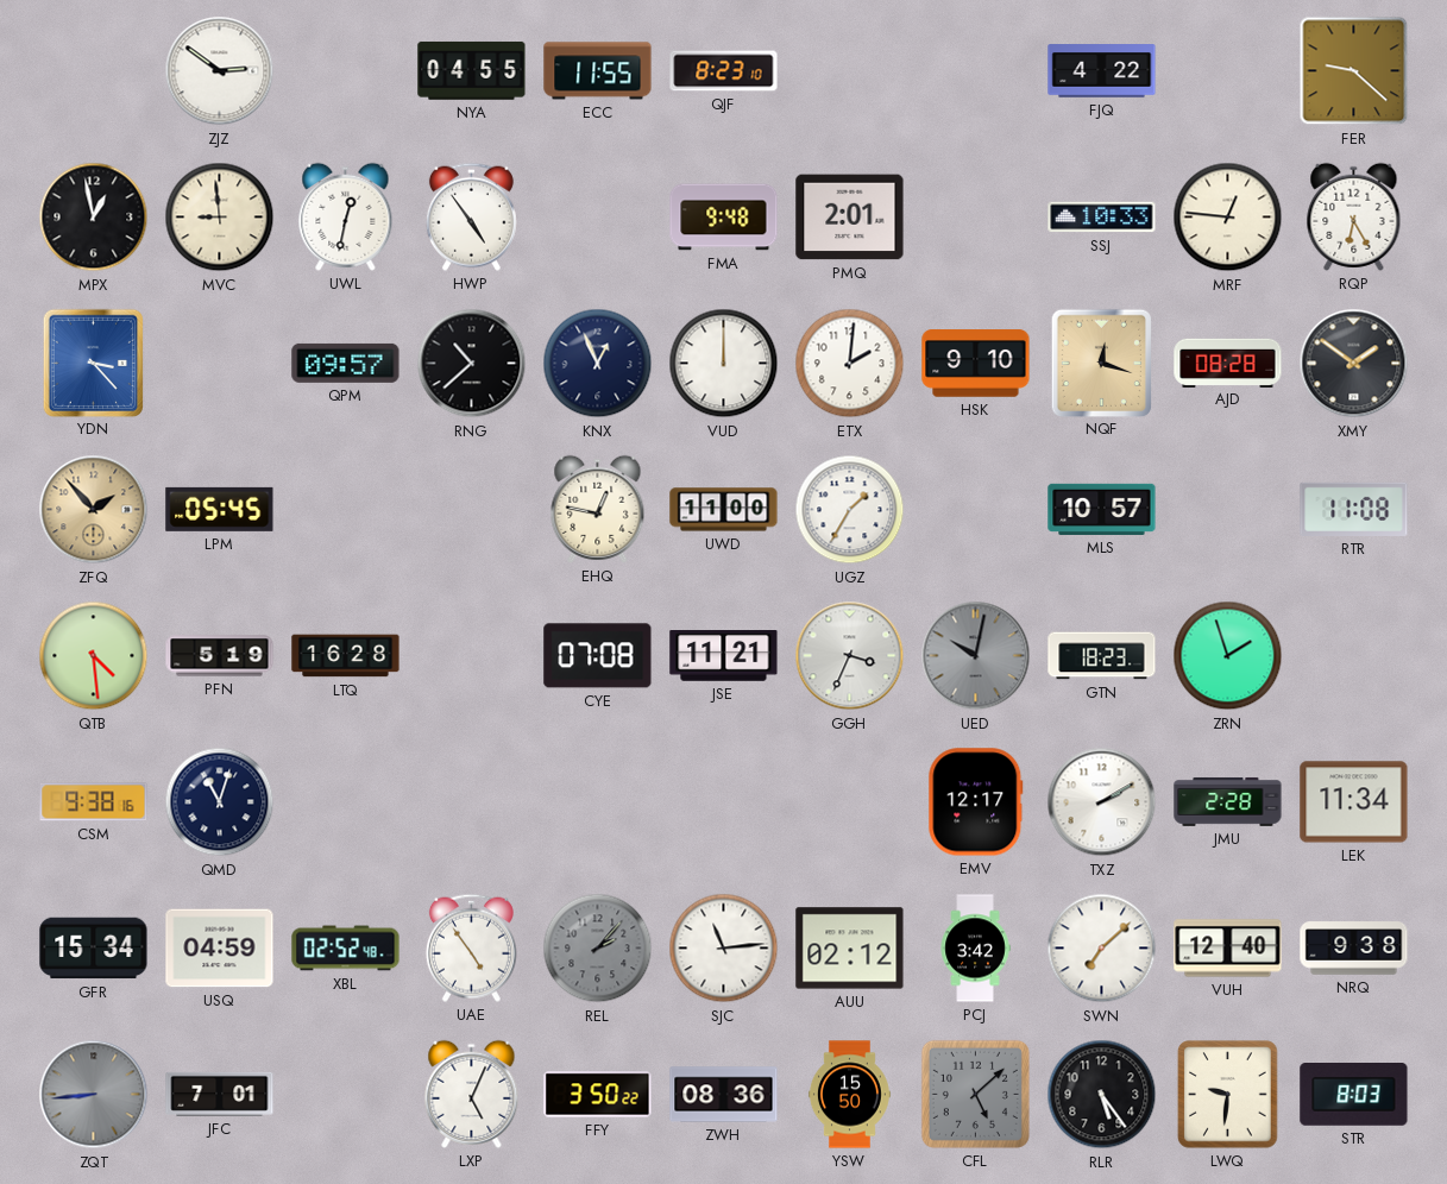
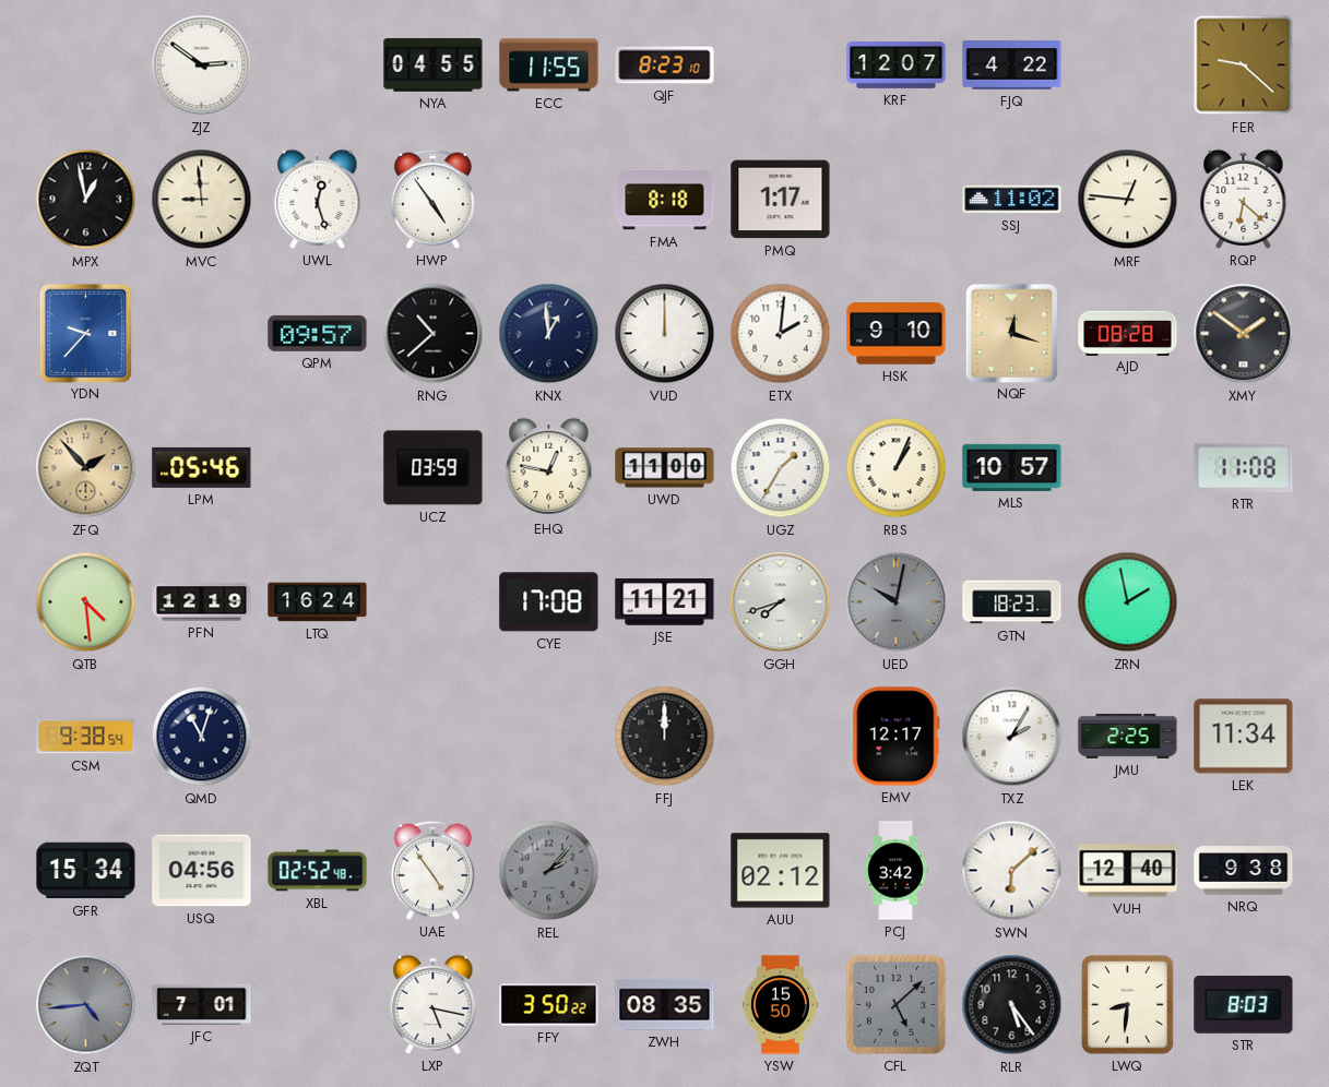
KRF: none -> 12:07 (897, 64)
UWL: 12:32 -> 12:27 (318, 199)
FMA: 9:48 -> 8:18 (665, 200)
PMQ: 2:01 -> 1:17 (781, 200)
SSJ: 10:33 -> 11:02 (1012, 200)
RQP: 6:25 -> 6:22 (1244, 199)
YDN: 3:23 -> 9:37 (85, 333)
KNX: 12:56 -> 12:59 (549, 334)
LPM: 05:45 -> 05:46 (202, 467)
UCZ: none -> 03:59 (434, 468)
RBS: none -> 1:04 (897, 468)
PFN: 5:19 -> 12:19 (202, 602)
LTQ: 16:28 -> 16:24 (318, 602)
CYE: 07:08 -> 17:08 (549, 602)
GGH: 3:34 -> 7:42 (781, 602)
ZRN: 1:57 -> 1:58 (1128, 602)
CSM: 9:38:16 -> 9:38:54 (86, 737)
FFJ: none -> 12:00 (665, 737)
TXZ: 2:10 -> 2:05 (1012, 737)
JMU: 2:28 -> 2:25 (1128, 736)
USQ: 04:59 -> 04:56 (202, 871)
SJC: 11:14 -> none (724, 949)
SWN: 7:08 -> 6:08 (1012, 871)
ZQT: 8:44 -> 4:44 (86, 1005)
LXP: 5:04 -> 5:17 (434, 1004)
ZWH: 08:36 -> 08:35 (665, 1005)
LWQ: 9:31 -> 8:31 (1128, 1005)
